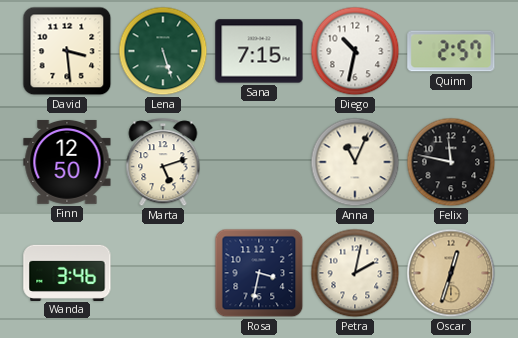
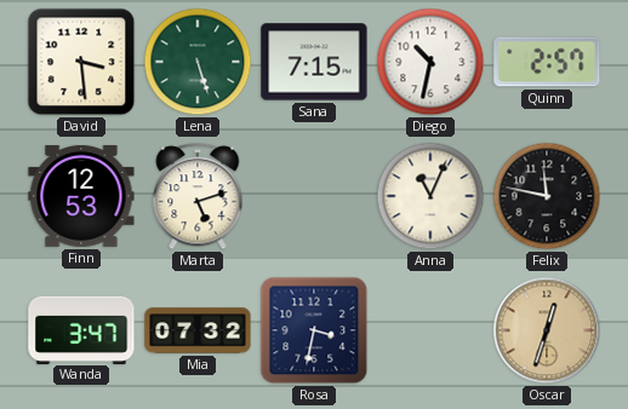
Finn: 12:50 -> 12:53 (81, 196)
Wanda: 3:46 -> 3:47 (81, 329)
Mia: none -> 07:32 (198, 330)
Petra: 2:02 -> none (355, 273)
